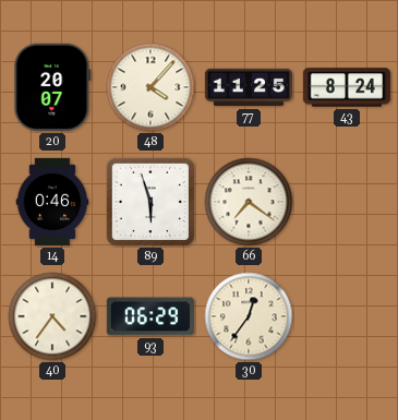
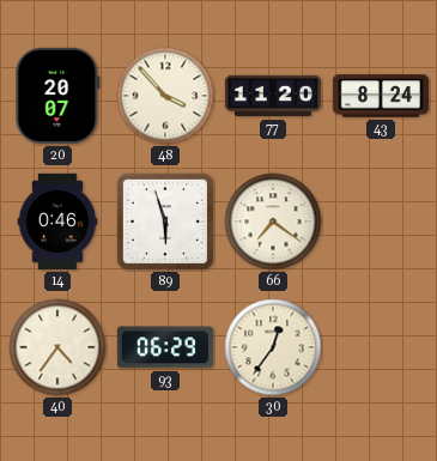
48: 4:07 -> 3:53 (165, 96)
77: 11:25 -> 11:20 (273, 96)
